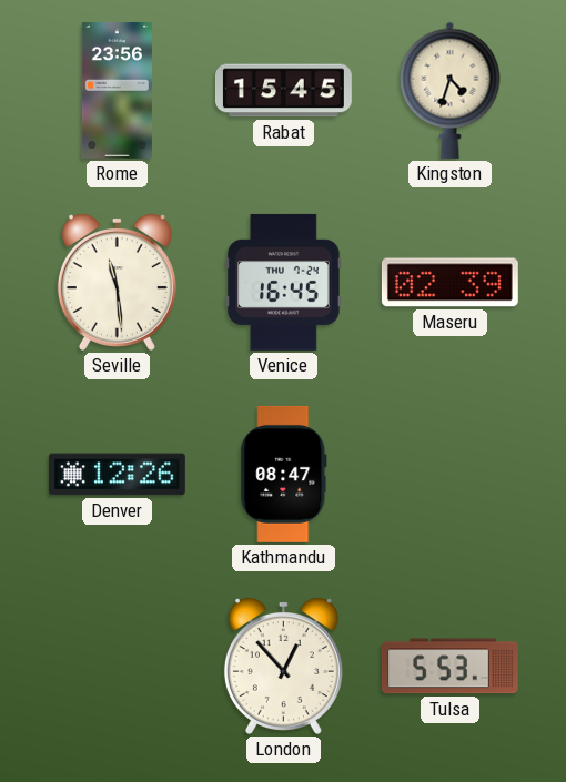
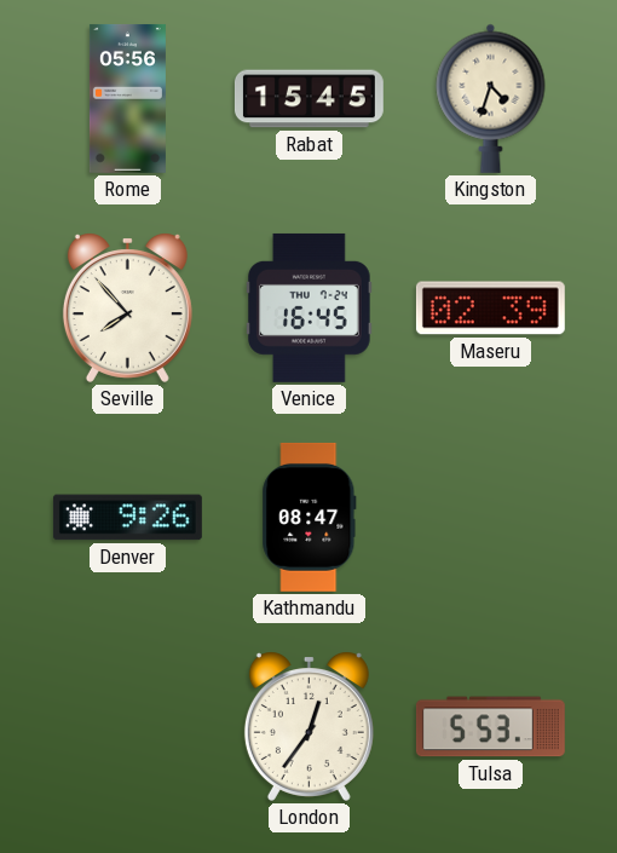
Rome: 23:56 -> 05:56 (127, 98)
Seville: 11:29 -> 7:53 (127, 307)
Denver: 12:26 -> 9:26 (127, 518)
London: 12:53 -> 12:36 (308, 726)
